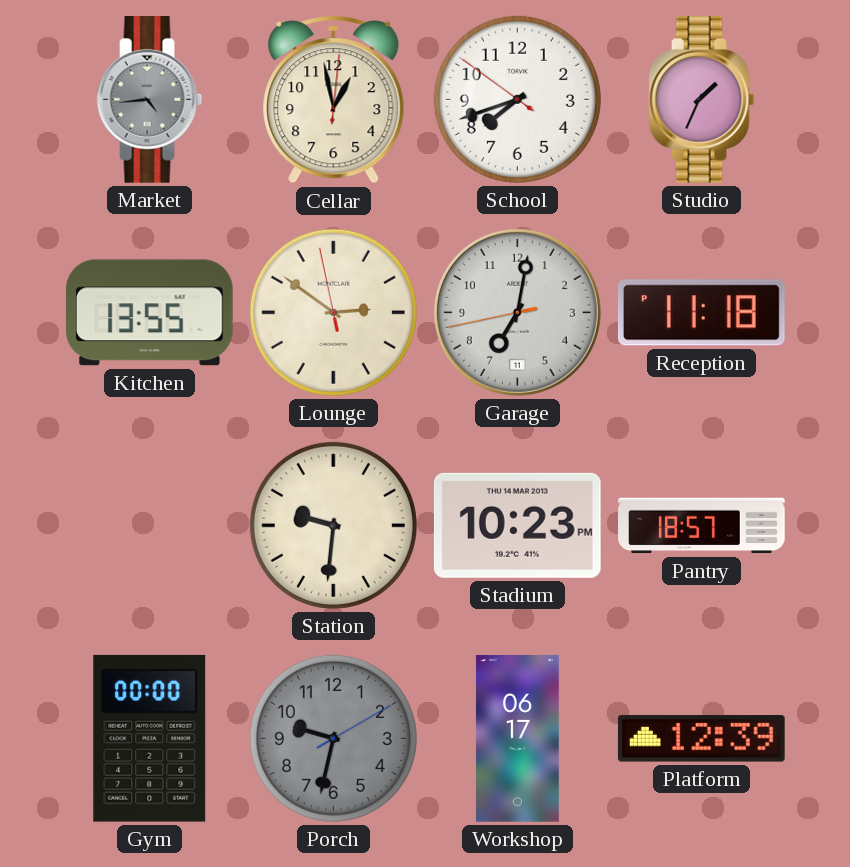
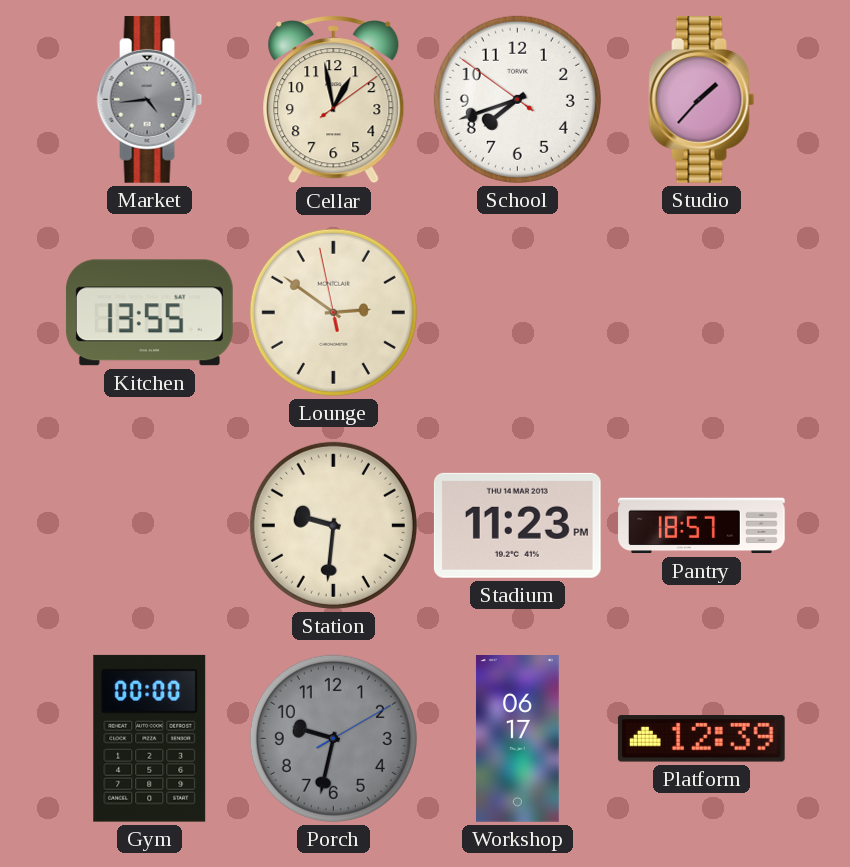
Cellar: 12:58:01 -> 12:58:09 (334, 100)
Studio: 1:34 -> 1:37 (702, 100)
Garage: 7:01 -> none (517, 312)
Reception: 11:18 -> none (701, 313)
Stadium: 10:23 -> 11:23 (517, 525)
